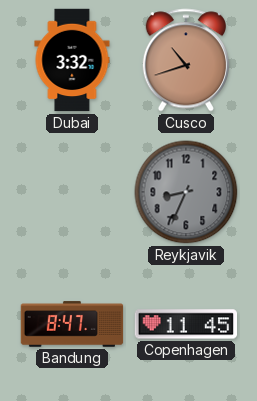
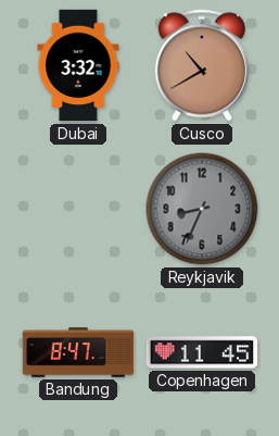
Cusco: 10:42 -> 10:40 (202, 65)
